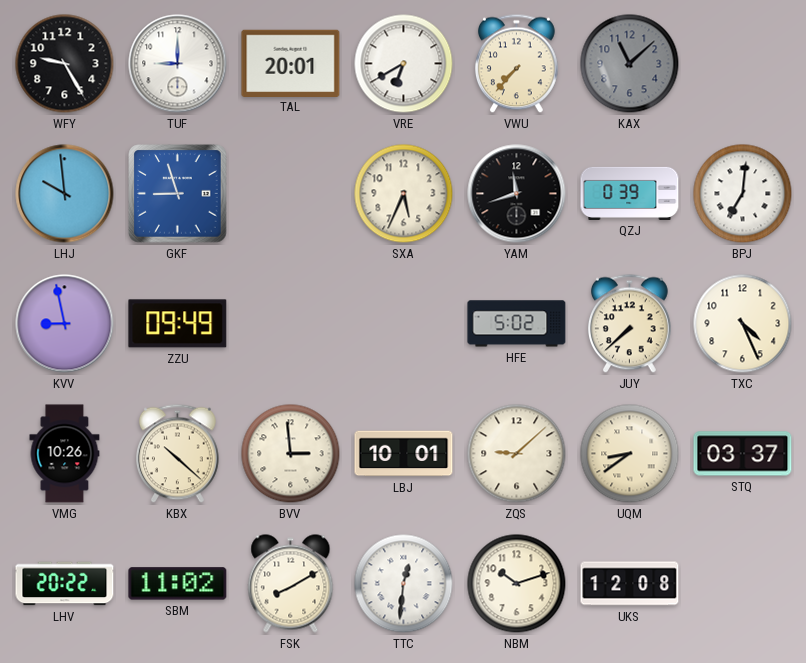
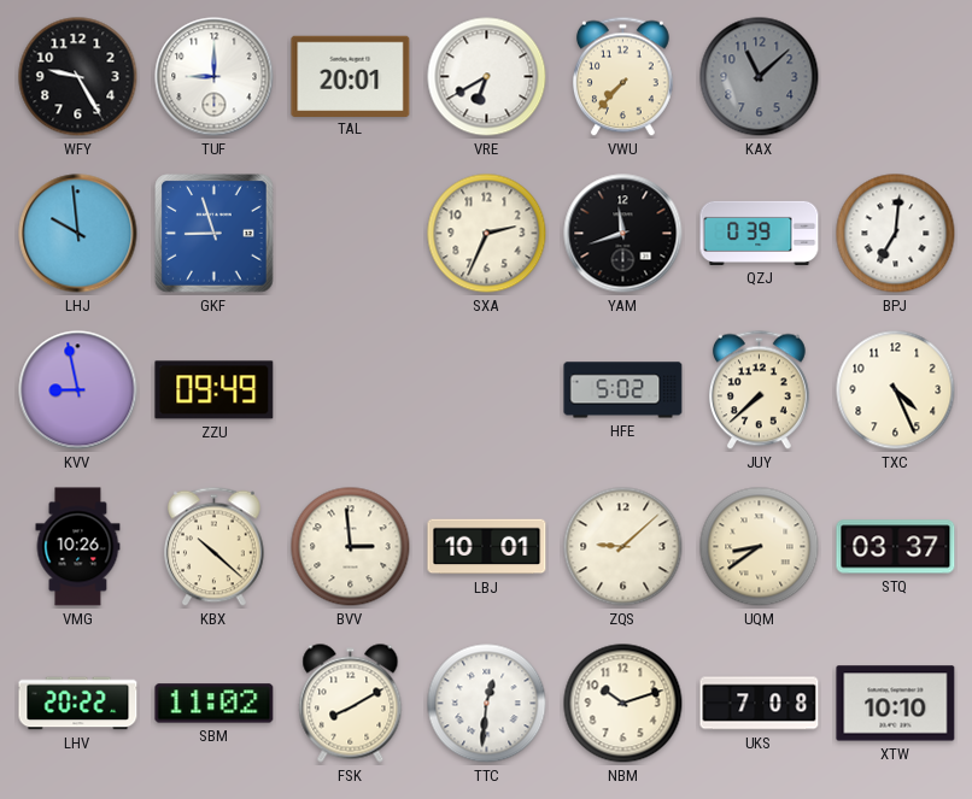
SXA: 5:34 -> 2:34 (487, 234)
UKS: 12:08 -> 7:08 (760, 704)
XTW: none -> 10:10 (896, 704)
